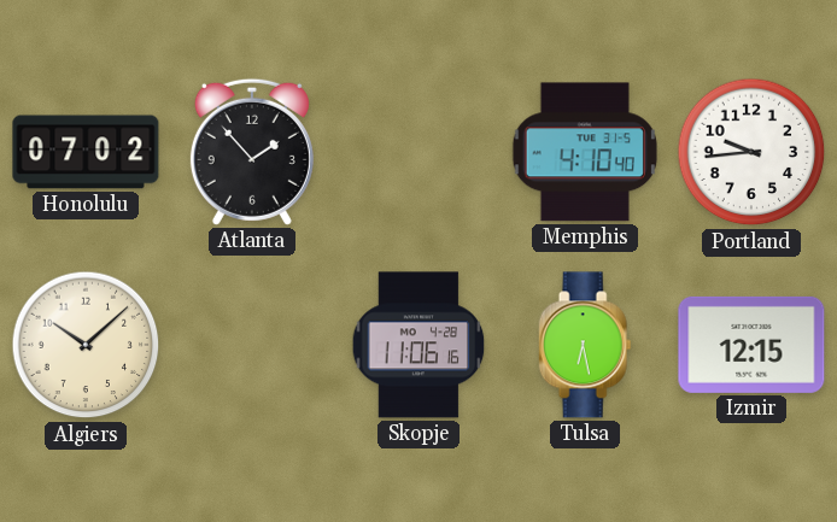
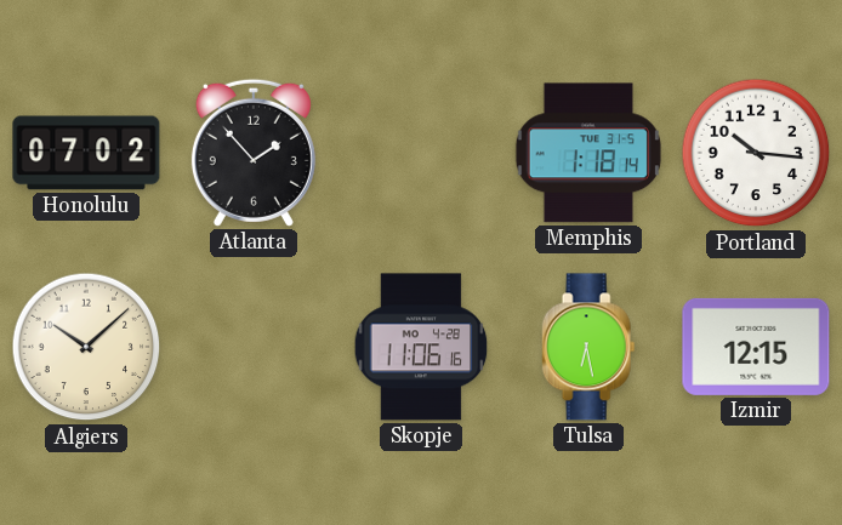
Memphis: 4:10 -> 1:18 (588, 153)
Portland: 9:44 -> 10:16 (756, 153)
